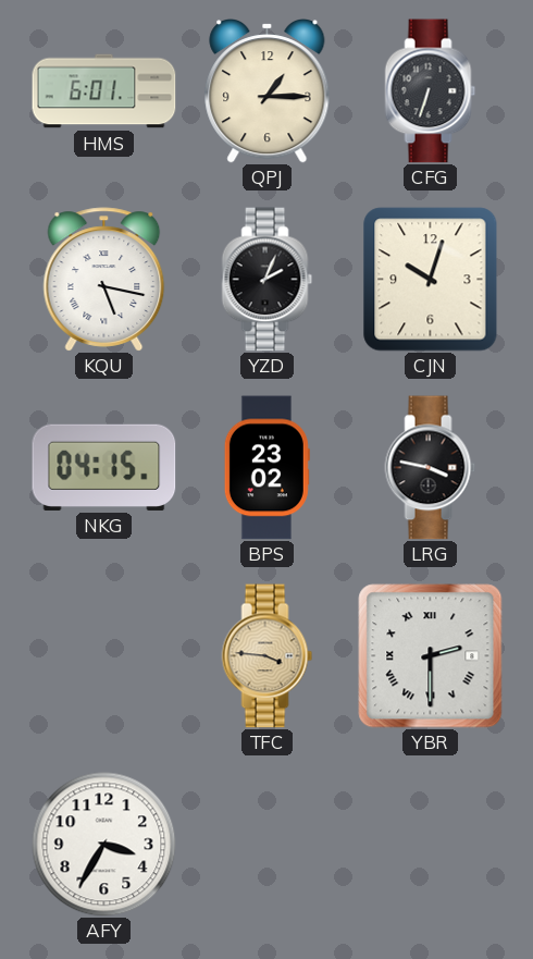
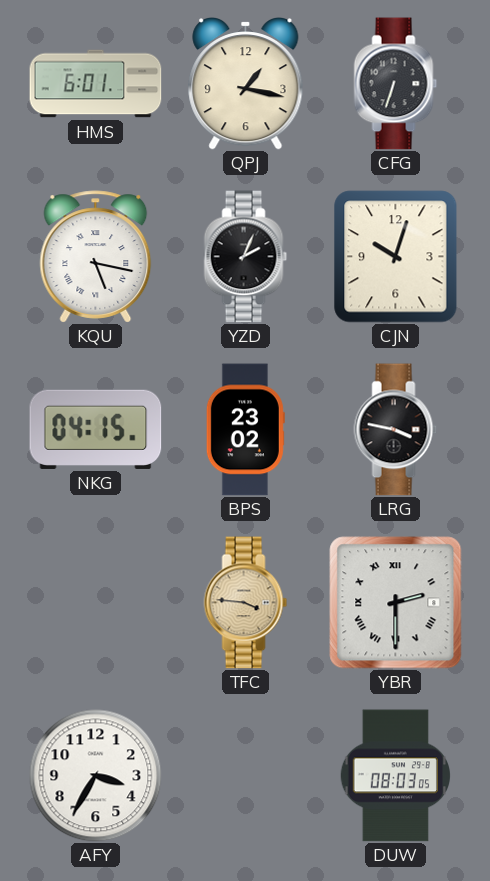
QPJ: 1:15 -> 1:17 (246, 84)
DUW: none -> 08:03 (396, 776)
